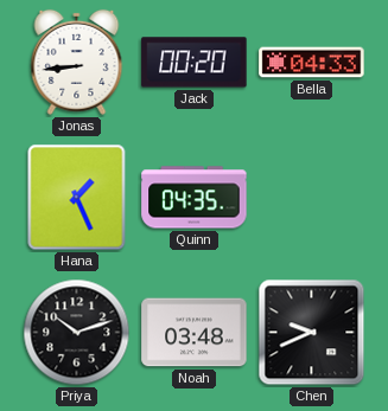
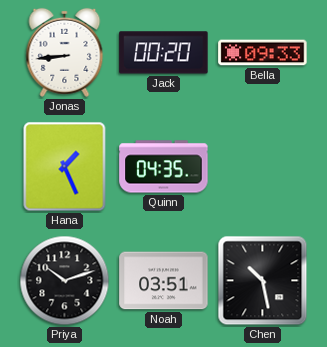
Bella: 04:33 -> 09:33 (263, 53)
Noah: 03:48 -> 03:51 (164, 281)
Chen: 9:41 -> 10:28 (263, 281)
